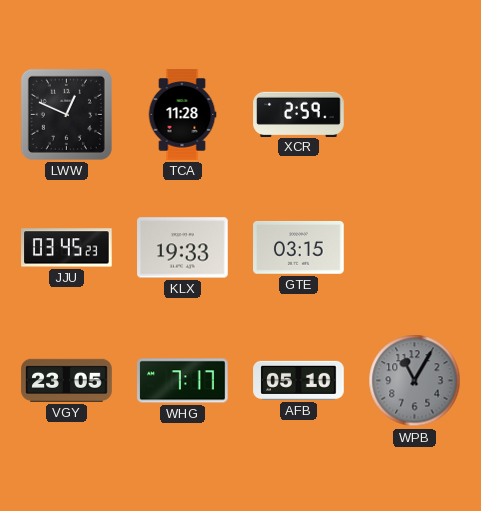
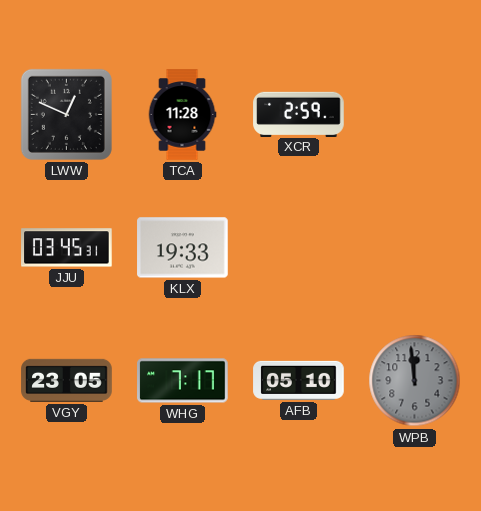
JJU: 03:45:23 -> 03:45:31 (67, 248)
GTE: 03:15 -> none (299, 248)
WPB: 11:05 -> 11:59 (415, 381)
